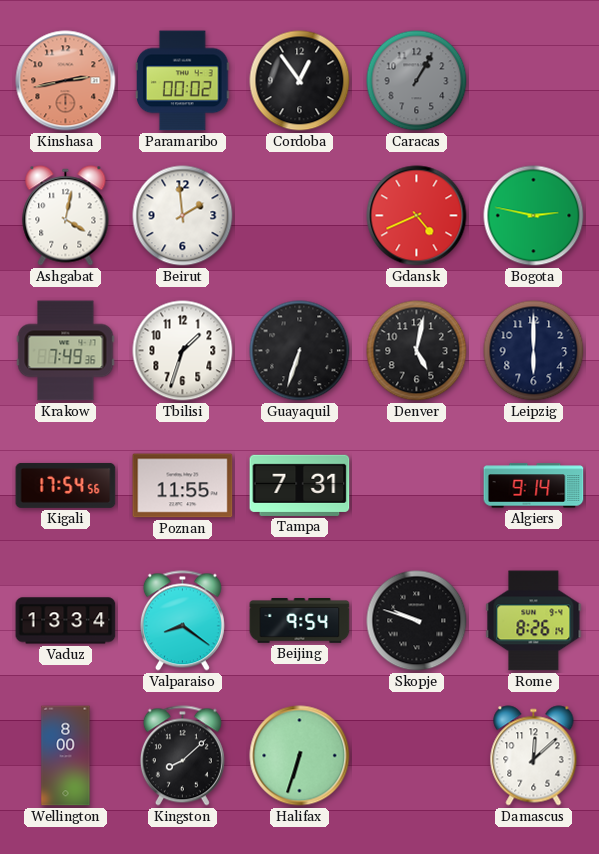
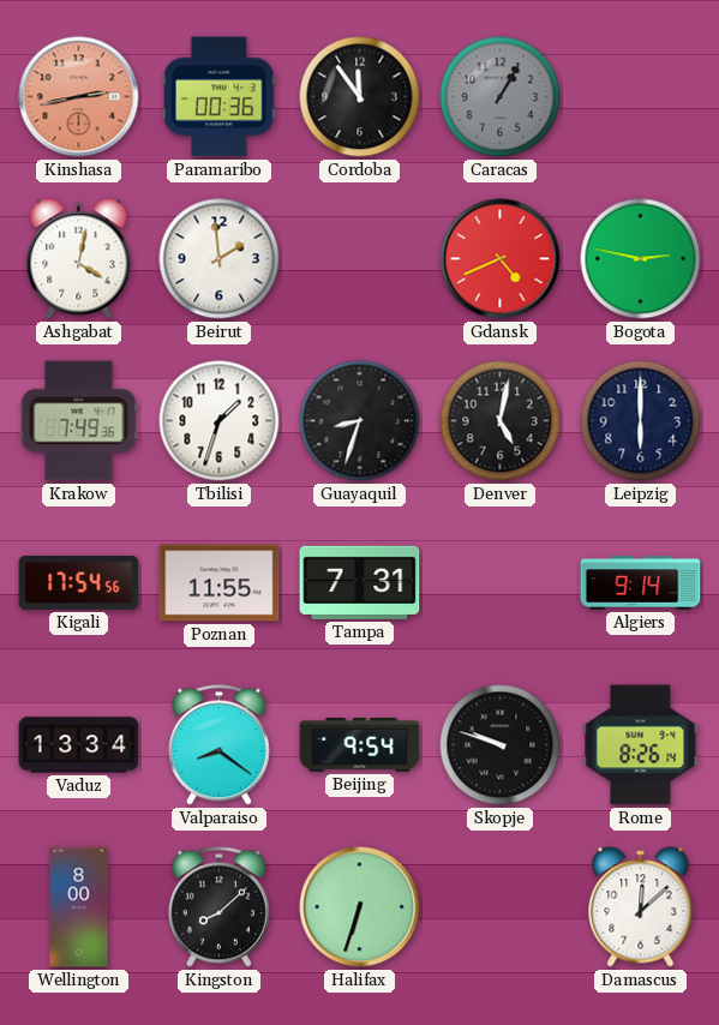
Paramaribo: 00:02 -> 00:36 (220, 97)
Cordoba: 12:54 -> 11:54 (360, 97)
Guayaquil: 6:33 -> 8:33 (360, 421)
